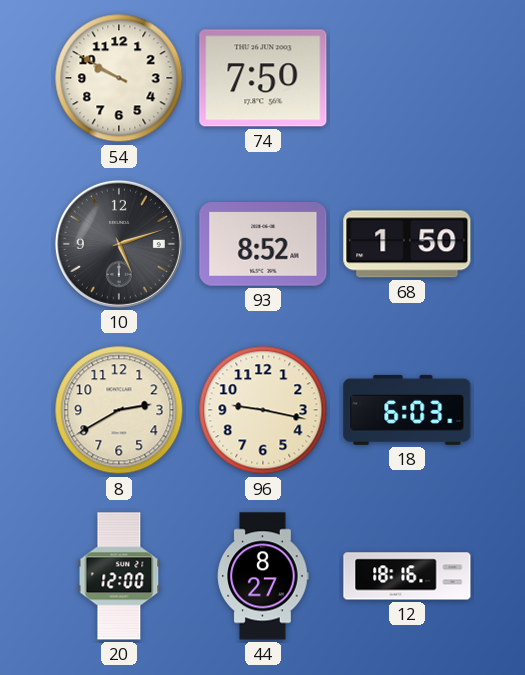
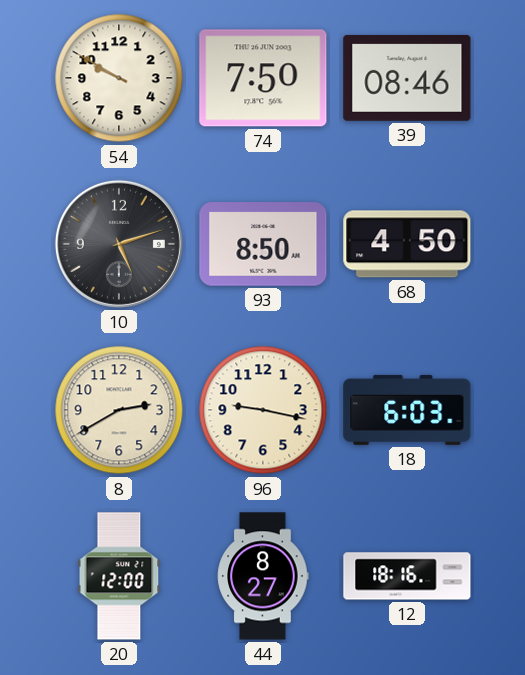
39: none -> 08:46 (407, 78)
93: 8:52 -> 8:50 (263, 244)
68: 1:50 -> 4:50 (407, 244)
